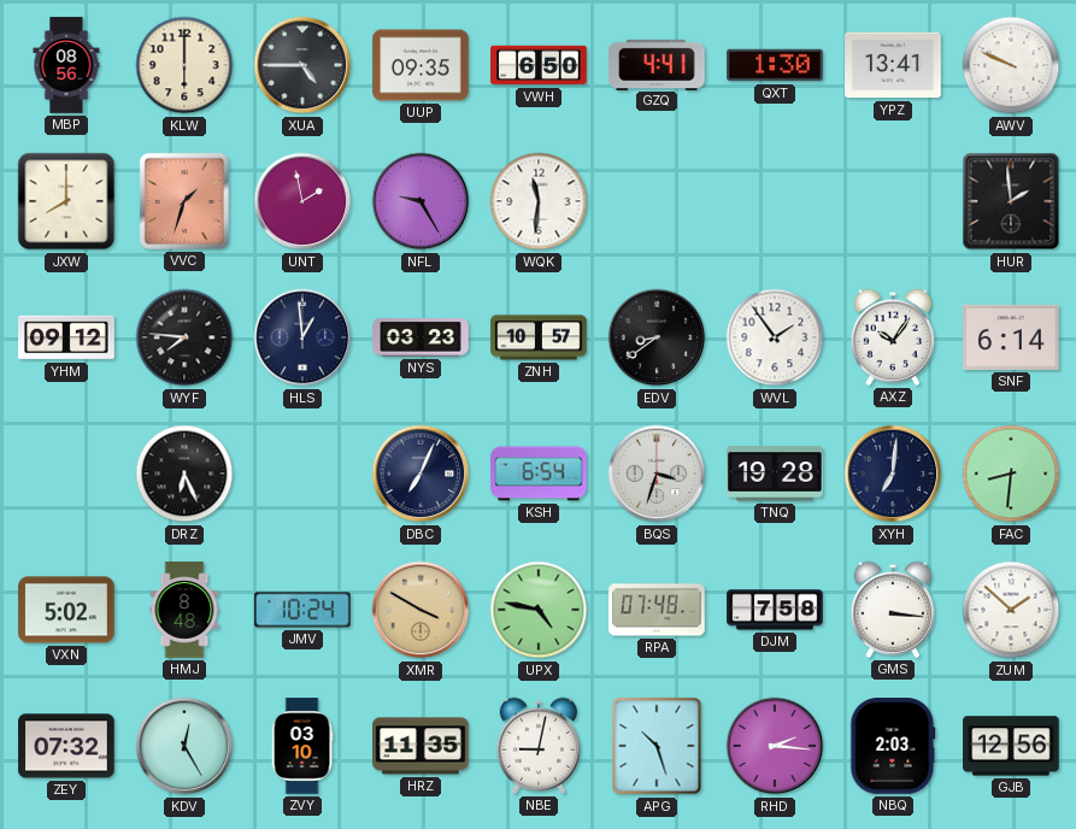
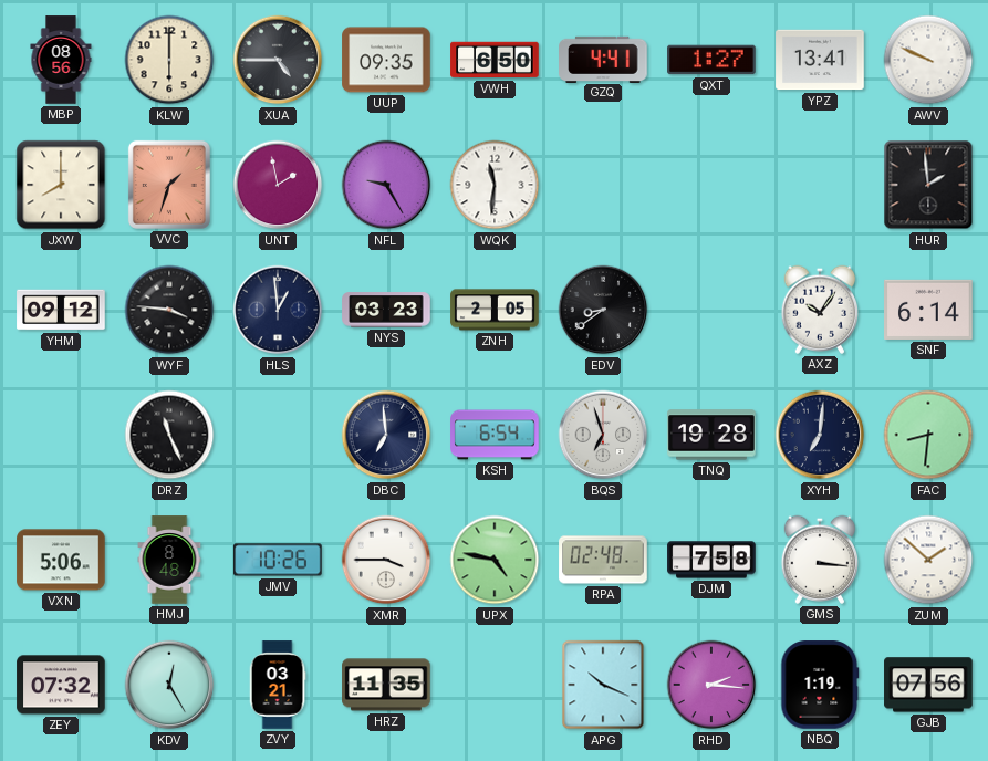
QXT: 1:30 -> 1:27 (711, 60)
WYF: 7:46 -> 3:46 (169, 310)
ZNH: 10:57 -> 2:05 (495, 310)
WVL: 1:54 -> none (775, 337)
DRZ: 6:26 -> 11:26 (169, 435)
DBC: 7:04 -> 6:59 (386, 435)
BQS: 3:33 -> 6:57 (603, 435)
VXN: 5:02 -> 5:06 (61, 560)
JMV: 10:24 -> 10:26 (278, 560)
XMR: 3:50 -> 3:45 (386, 560)
XMR dial: champagne -> white (386, 560)
RPA: 07:48 -> 02:48 (603, 560)
ZVY: 03:10 -> 03:21 (278, 685)
NBE: 9:02 -> none (539, 746)
APG: 10:27 -> 10:19 (603, 685)
NBQ: 2:03 -> 1:19 (820, 685)
GJB: 12:56 -> 07:56 (928, 685)
